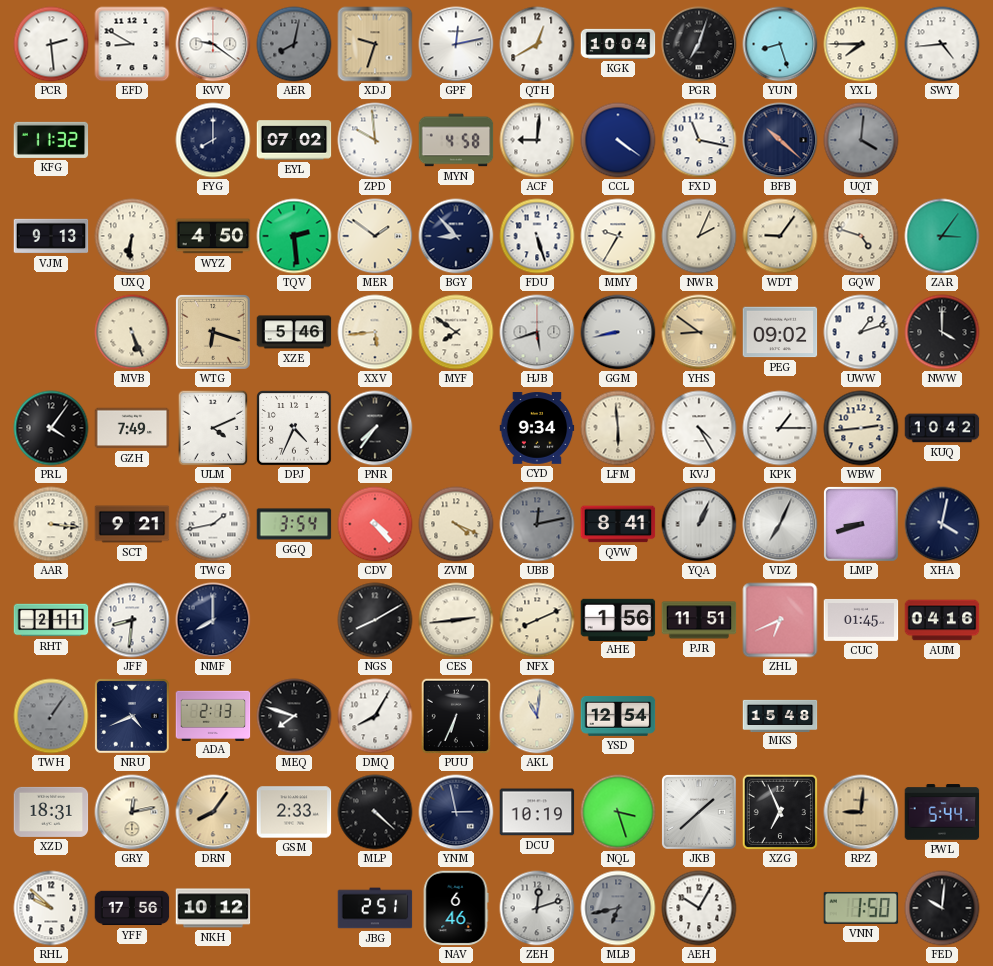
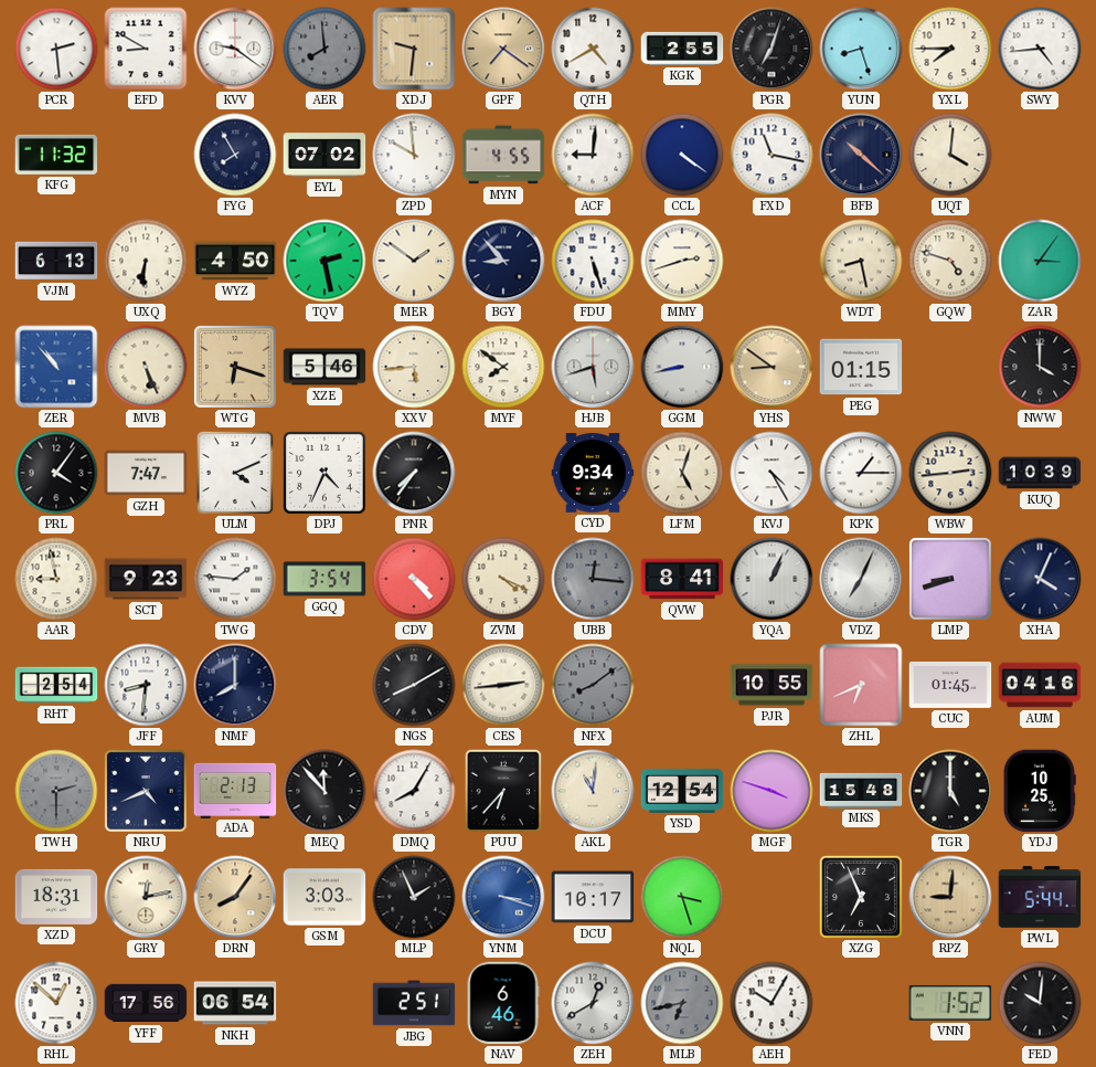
AER: 8:02 -> 7:59 (324, 49)
XDJ: 9:33 -> 9:31 (414, 49)
GPF: 12:13 -> 7:21 (503, 49)
GPF dial: white -> champagne (503, 49)
QTH: 12:40 -> 4:40 (593, 49)
KGK: 10:04 -> 2:55 (682, 49)
FYG: 8:00 -> 7:55 (235, 155)
MYN: 4:58 -> 4:55 (503, 155)
UQT dial: grey -> cream (950, 155)
VJM: 9:13 -> 6:13 (56, 261)
TQV: 2:29 -> 2:28 (324, 261)
MMY: 9:35 -> 2:42 (682, 261)
NWR: 2:04 -> none (699, 236)
WDT: 9:06 -> 8:28 (861, 261)
ZER: none -> 10:53 (56, 367)
PEG: 09:02 -> 01:15 (861, 367)
UWW: 1:12 -> none (861, 332)
GZH: 7:49 -> 7:47 (146, 473)
LFM: 5:59 -> 5:03 (682, 473)
KUQ: 10:42 -> 10:39 (1040, 473)
AAR: 3:16 -> 8:58 (56, 579)
SCT: 9:21 -> 9:23 (146, 579)
TWG: 1:43 -> 1:46 (235, 579)
UBB: 12:13 -> 12:16 (593, 579)
XHA: 4:02 -> 4:04 (1040, 579)
RHT: 2:11 -> 2:54 (56, 685)
NFX: 8:11 -> 8:09 (593, 685)
NFX dial: cream -> grey (593, 685)
AHE: 1:56 -> none (618, 619)
PJR: 11:51 -> 10:55 (772, 685)
TWH: 1:06 -> 2:30 (56, 791)
MEQ: 7:48 -> 11:53 (324, 791)
PUU: 6:34 -> 6:37 (502, 790)
MGF: none -> 3:48 (772, 791)
TGR: none -> 5:00 (950, 791)
YDJ: none -> 10:25 (1040, 791)
GSM: 2:33 -> 3:03 (324, 897)
MLP: 4:22 -> 1:56 (414, 897)
YNM: 2:58 -> 3:18 (503, 897)
YNM dial: navy -> blue (503, 897)
DCU: 10:19 -> 10:17 (593, 897)
JKB: 1:38 -> none (700, 813)
RHL: 9:52 -> 12:52 (56, 1003)
NKH: 10:12 -> 06:54 (235, 1003)
ZEH: 12:12 -> 12:40 (593, 1003)
VNN: 1:50 -> 1:52 (950, 1003)
